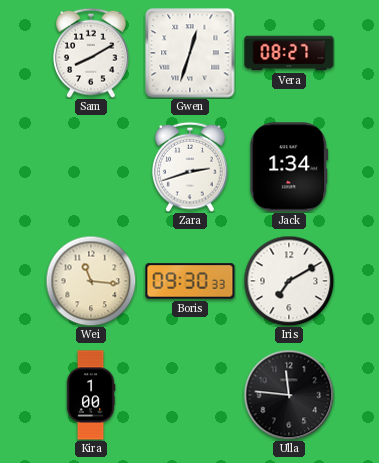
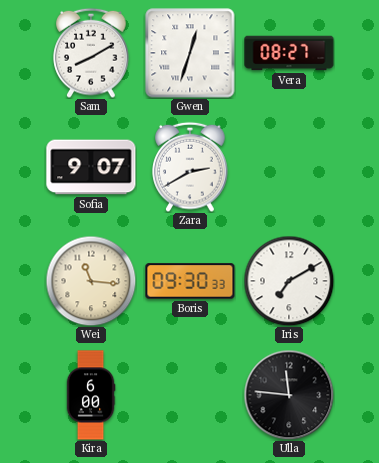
Sofia: none -> 9:07 (91, 167)
Zara: 2:42 -> 2:40 (190, 167)
Jack: 1:34 -> none (289, 167)
Kira: 1:00 -> 6:00 (91, 395)
